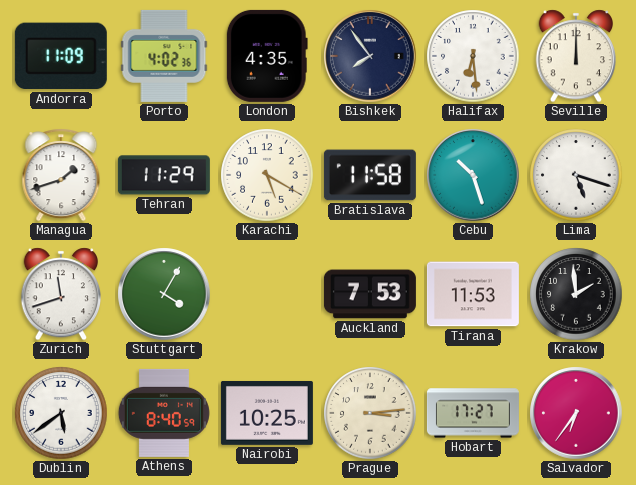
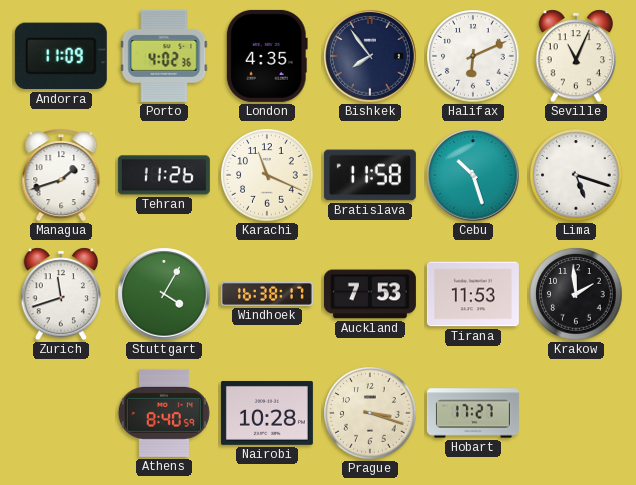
Halifax: 6:29 -> 6:11 (473, 56)
Seville: 12:00 -> 11:04 (575, 56)
Tehran: 11:29 -> 11:26 (164, 175)
Karachi: 5:20 -> 11:19 (267, 175)
Windhoek: none -> 16:38 (267, 294)
Dublin: 5:39 -> none (61, 413)
Nairobi: 10:25 -> 10:28 (267, 413)
Prague: 3:14 -> 3:18 (370, 413)
Salvador: 6:36 -> none (576, 413)
